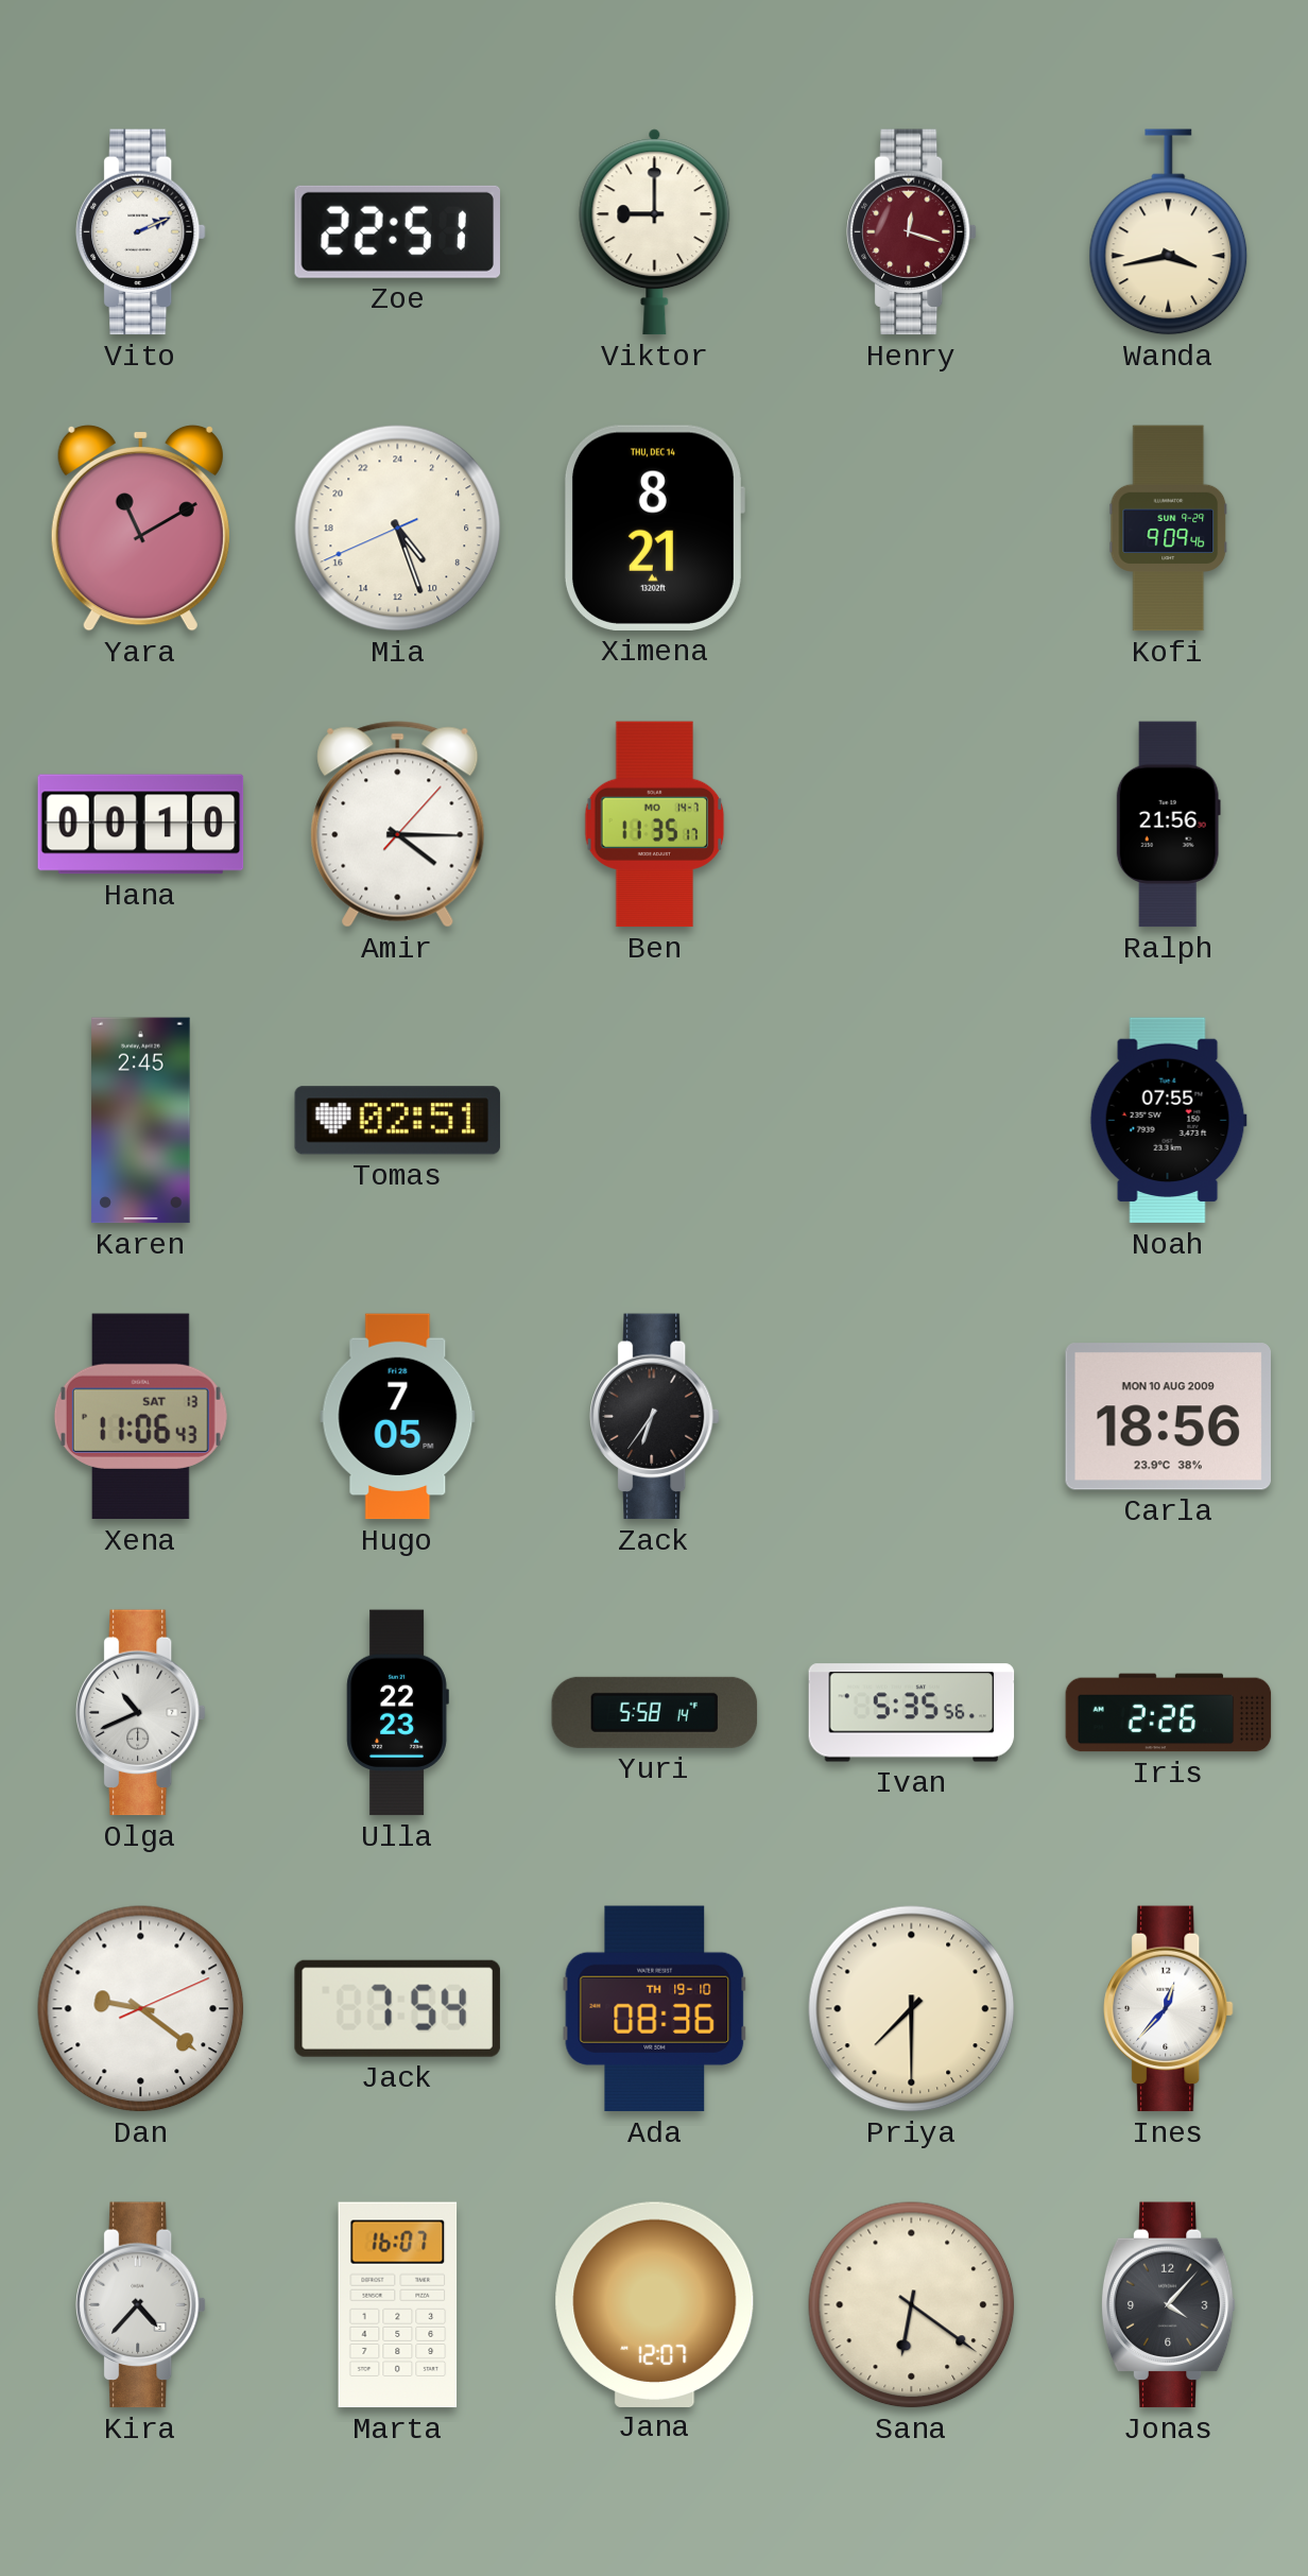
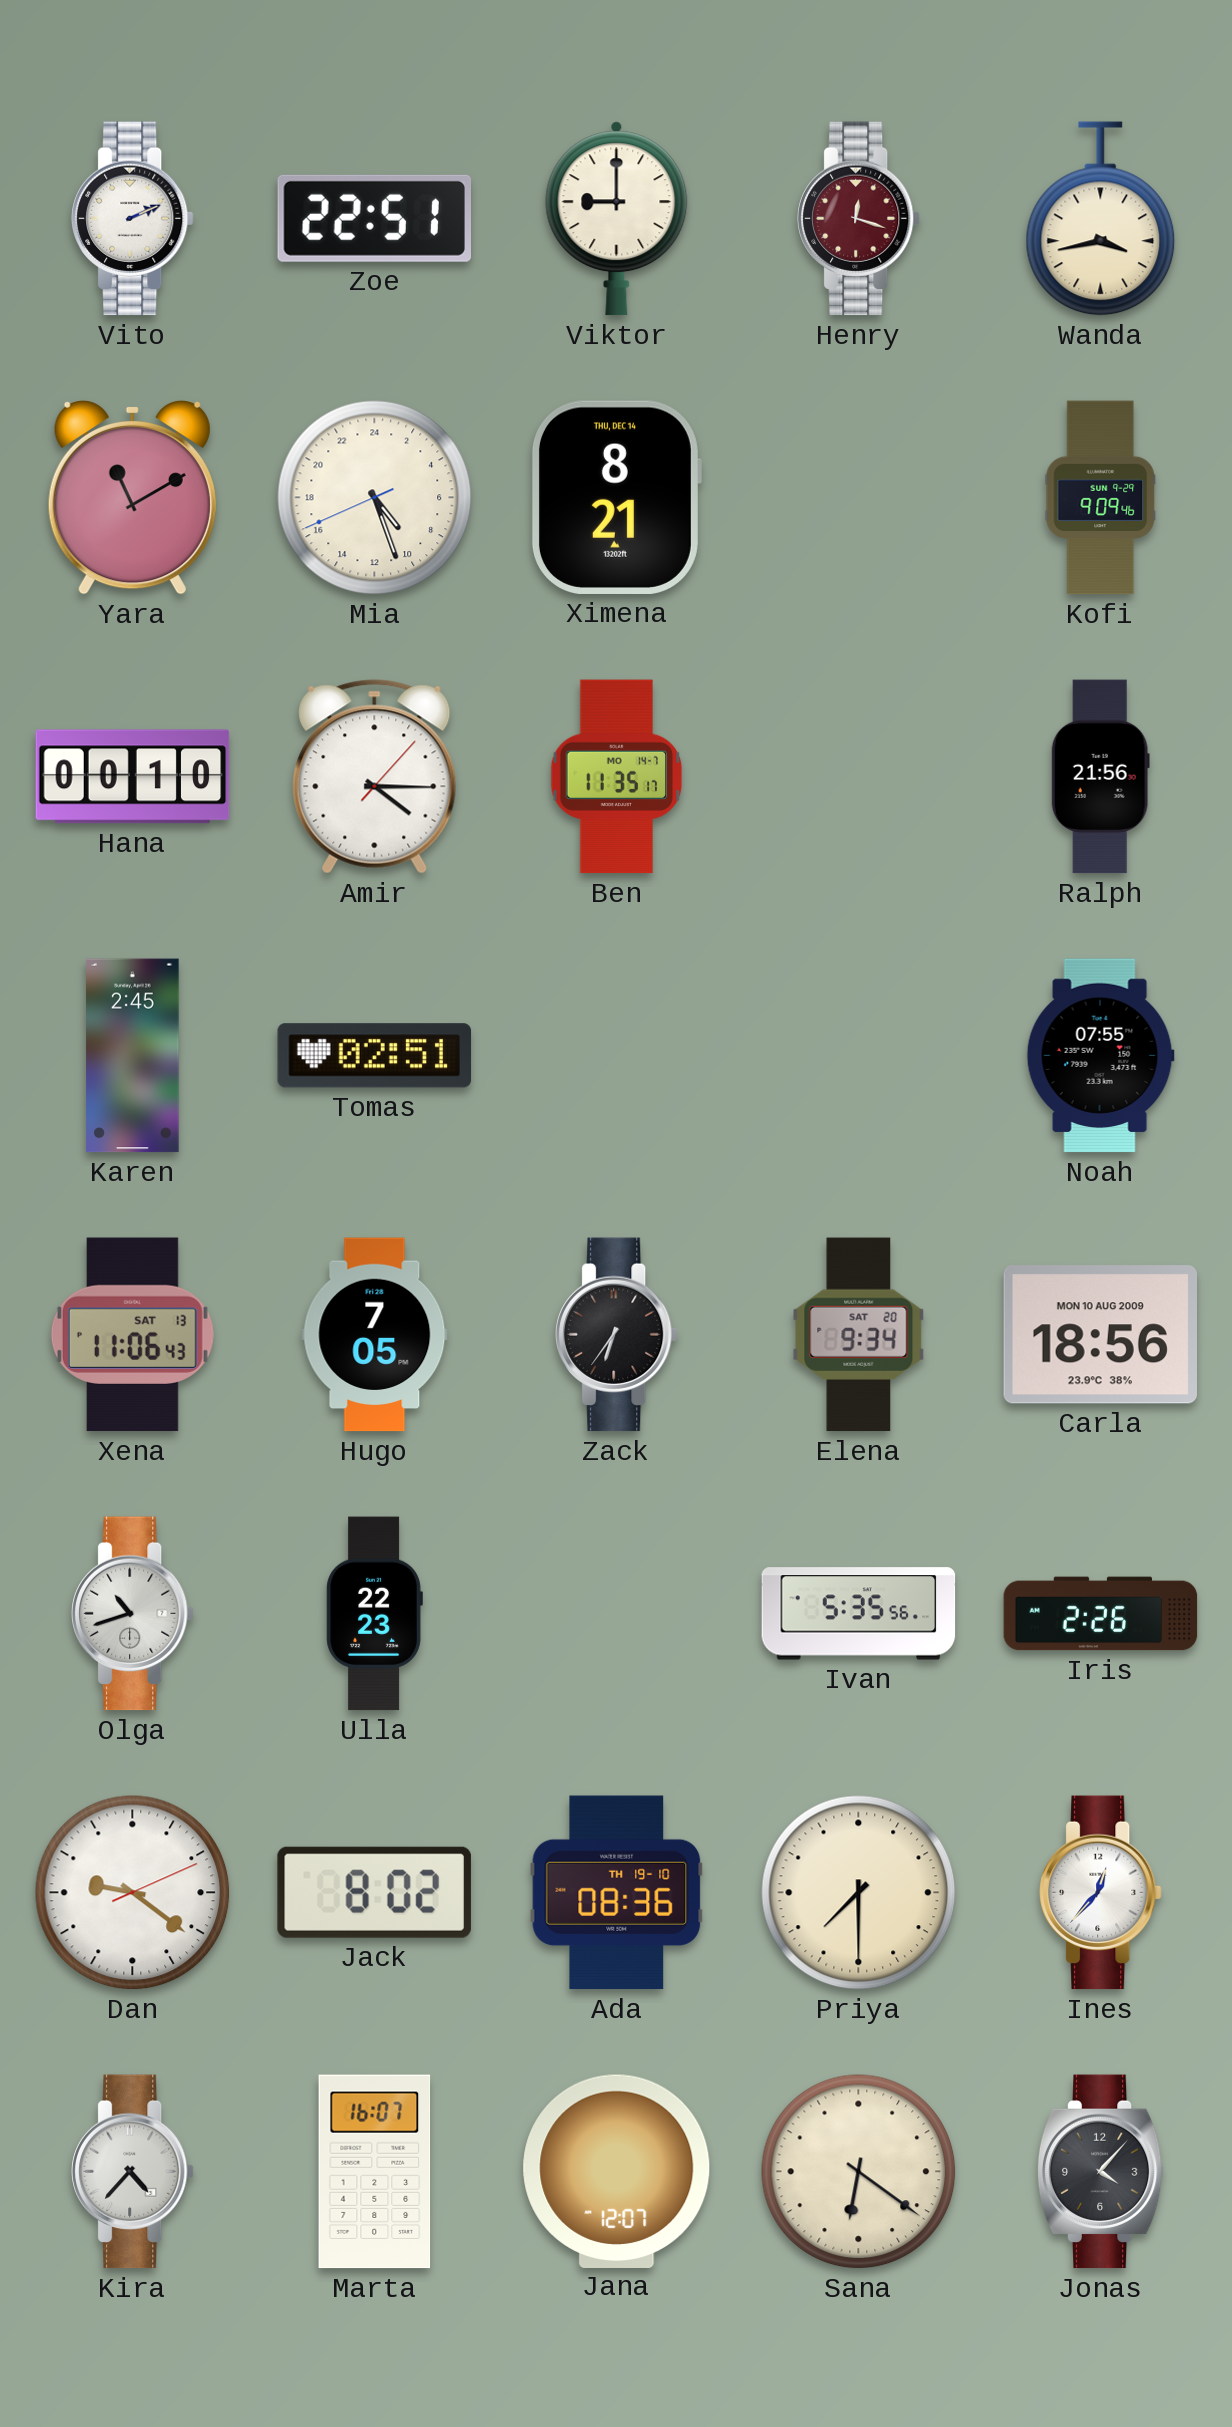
Elena: none -> 9:34 (859, 1335)
Olga: 10:41 -> 10:42 (133, 1614)
Yuri: 5:58 -> none (655, 1712)
Jack: 7:54 -> 8:02 (374, 1892)
